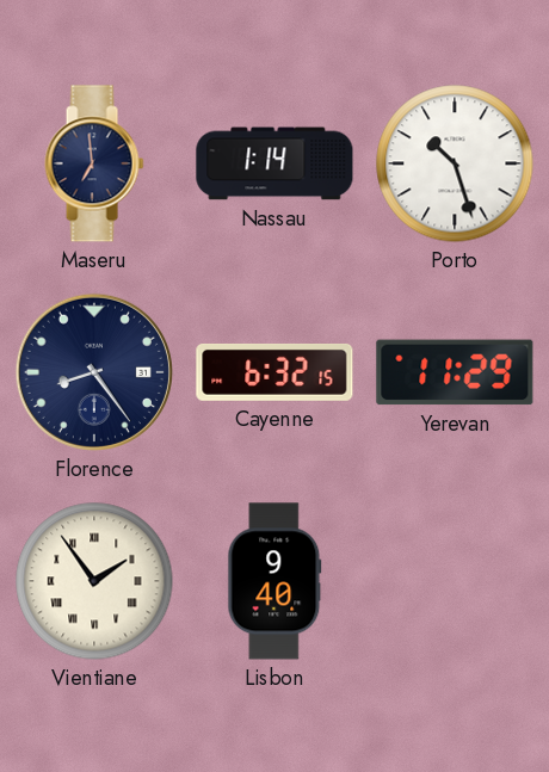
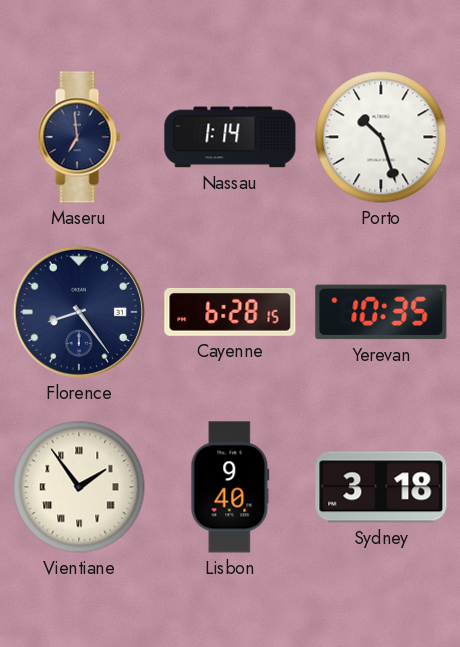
Cayenne: 6:32 -> 6:28 (230, 312)
Yerevan: 11:29 -> 10:35 (381, 312)
Sydney: none -> 3:18 (381, 487)
